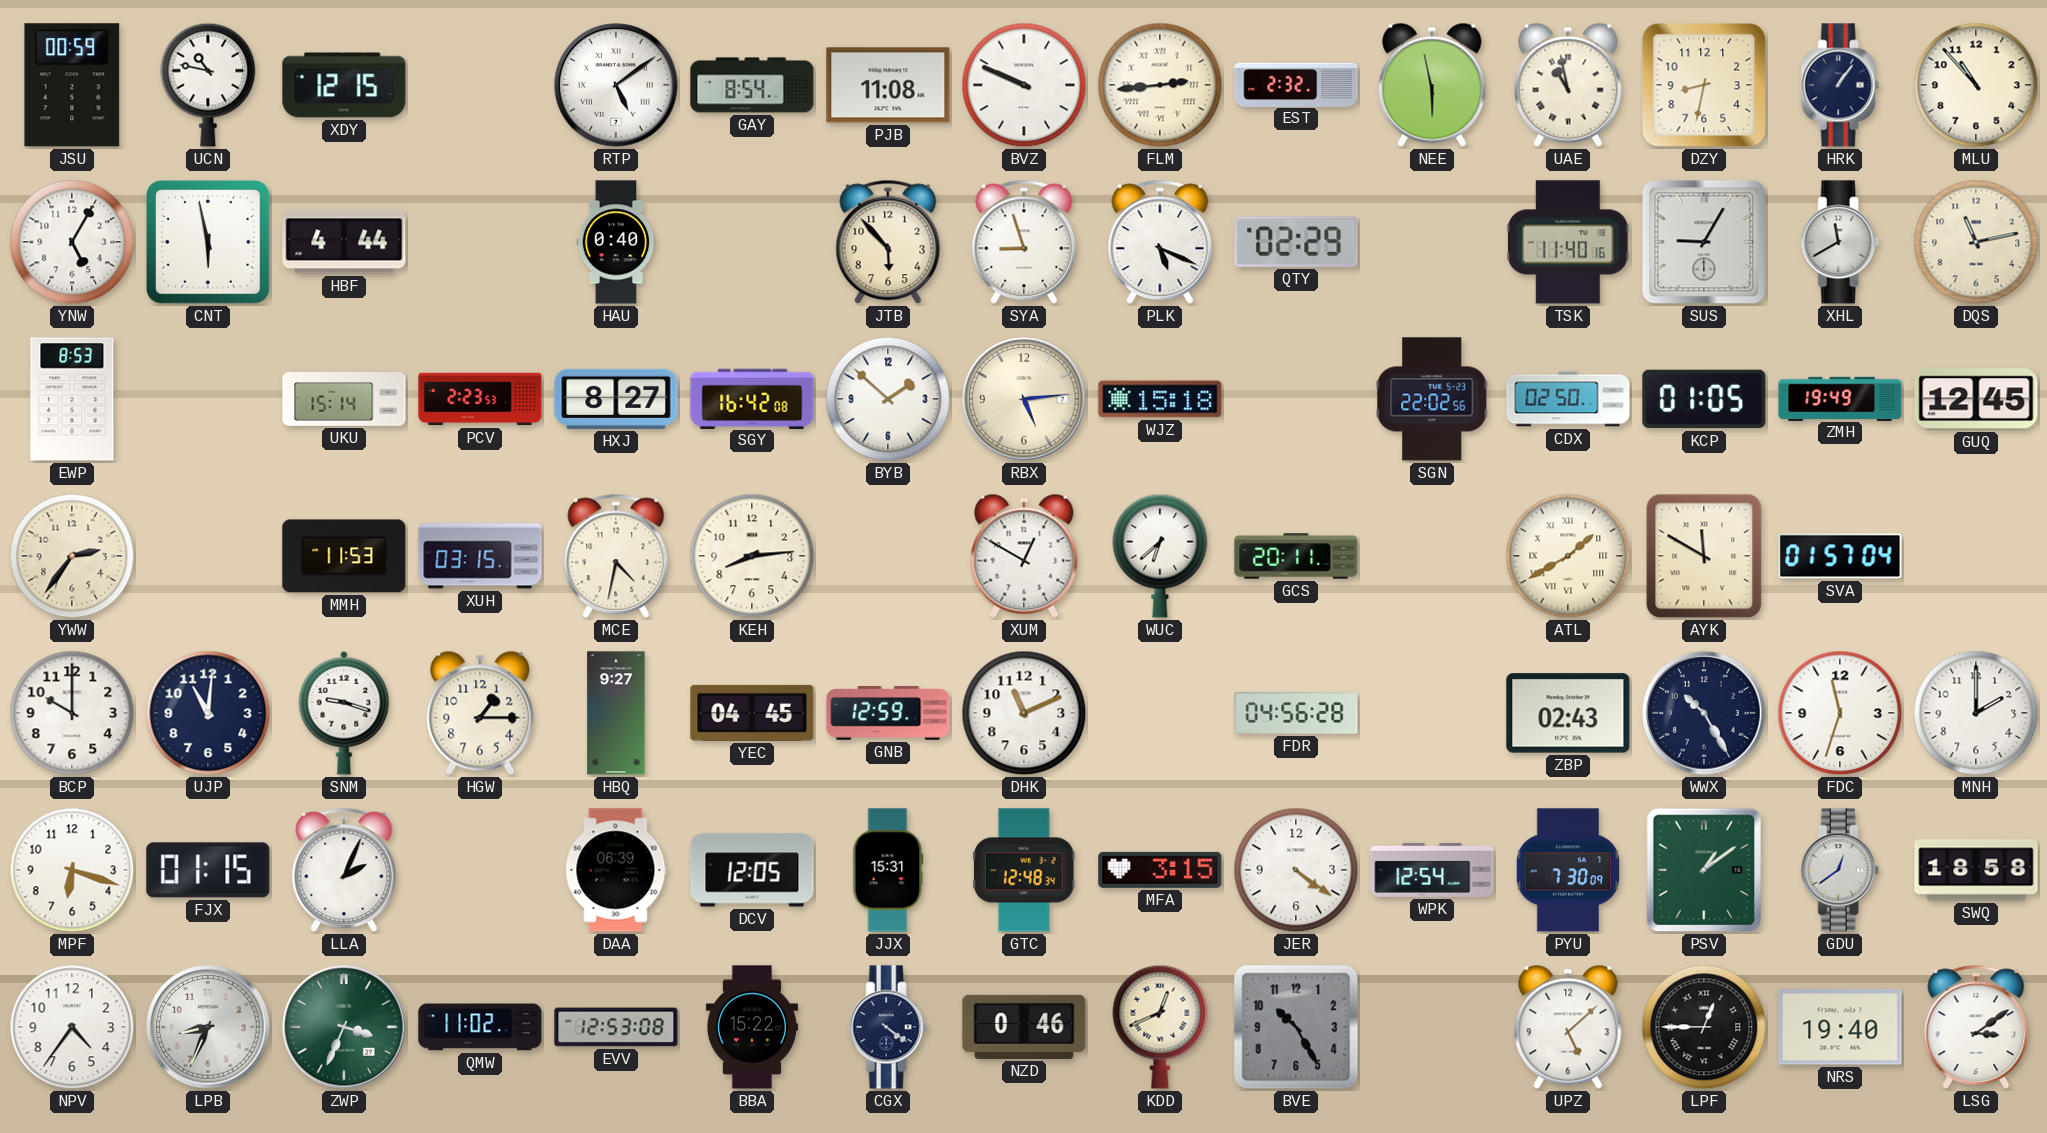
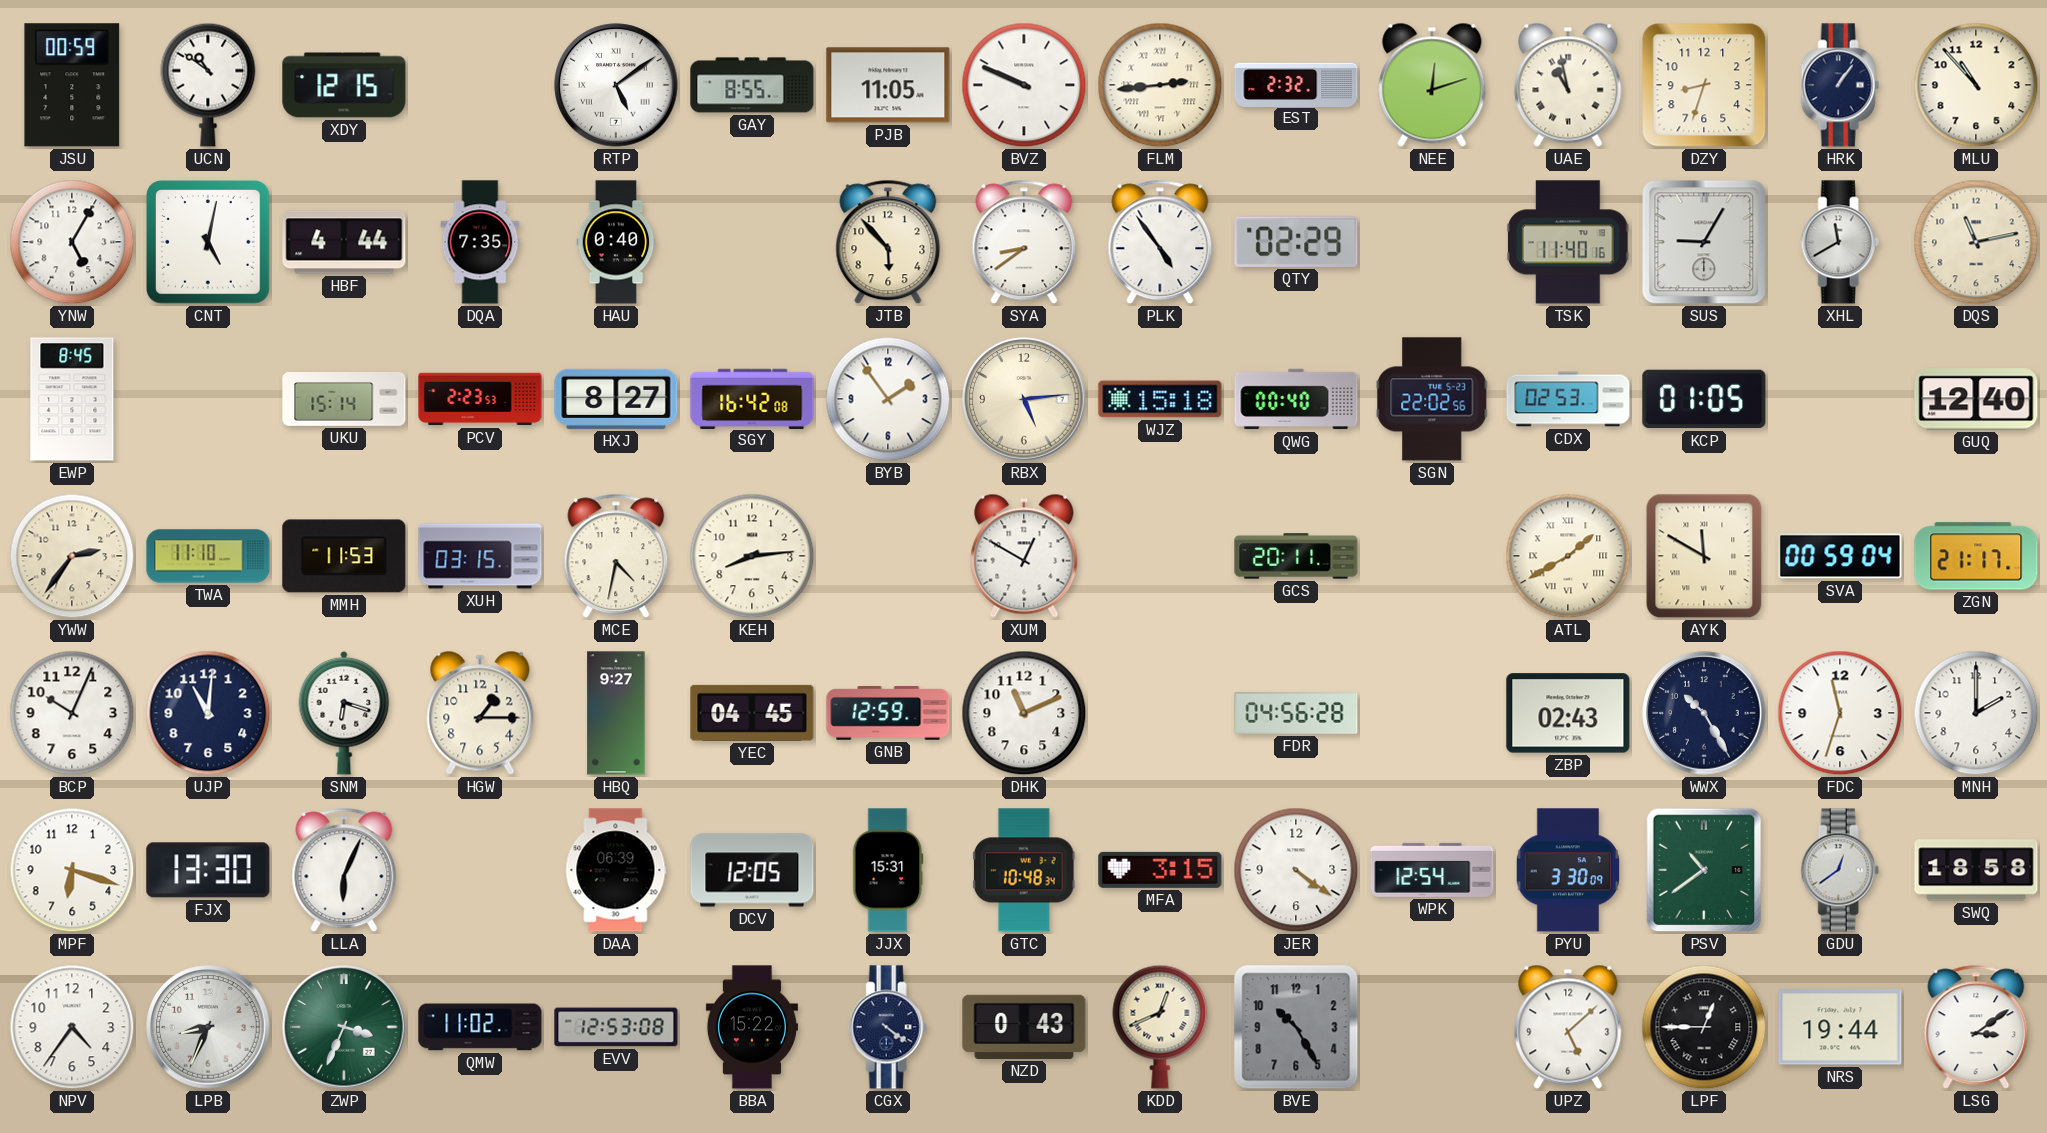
UCN: 10:47 -> 10:51 (208, 85)
GAY: 8:54 -> 8:55 (752, 85)
PJB: 11:08 -> 11:05 (888, 85)
NEE: 5:58 -> 12:12 (1432, 85)
DZY: 8:32 -> 8:33 (1704, 85)
CNT: 5:58 -> 5:02 (209, 243)
DQA: none -> 7:35 (480, 242)
SYA: 8:57 -> 8:39 (1024, 242)
PLK: 5:19 -> 4:54 (1160, 242)
EWP: 8:53 -> 8:45 (72, 399)
BYB: 1:52 -> 1:54 (888, 399)
QWG: none -> 00:40 (1296, 399)
CDX: 02:50 -> 02:53 (1568, 399)
ZMH: 19:49 -> none (1840, 398)
GUQ: 12:45 -> 12:40 (1976, 399)
TWA: none -> 11:10 (208, 556)
WUC: 6:38 -> none (1160, 556)
SVA: 01:57 -> 00:59 (1840, 556)
ZGN: none -> 21:17 (1976, 556)
BCP: 10:00 -> 10:04 (72, 713)
SNM: 9:18 -> 6:18 (344, 713)
FJX: 01:15 -> 13:30 (208, 870)
LLA: 2:04 -> 6:04 (344, 870)
GTC: 12:48 -> 10:48 (1024, 870)
PYU: 7:30 -> 3:30 (1568, 870)
PSV: 1:09 -> 10:39 (1704, 870)
NZD: 0:46 -> 0:43 (1024, 1027)
NRS: 19:40 -> 19:44 (1840, 1027)
